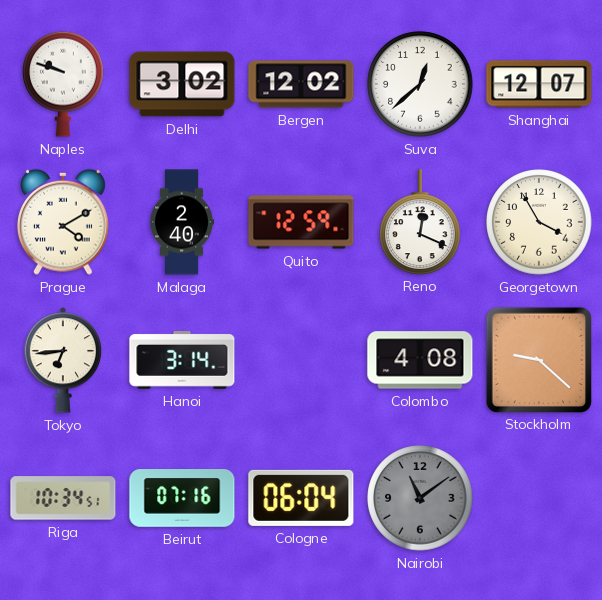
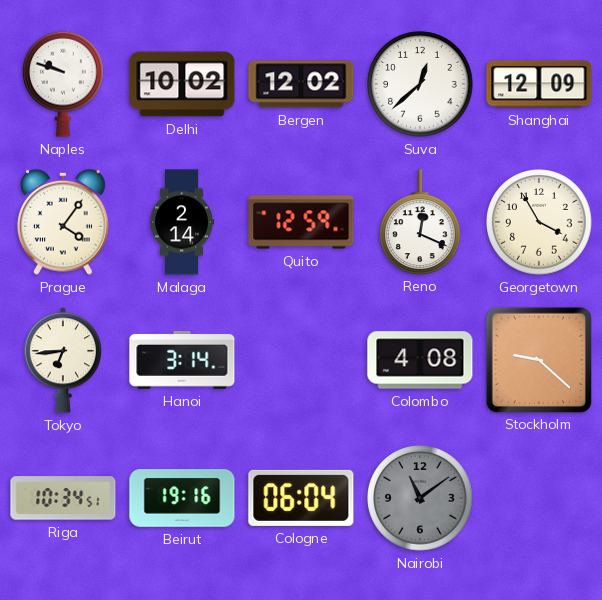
Delhi: 3:02 -> 10:02 (182, 84)
Shanghai: 12:07 -> 12:09 (539, 84)
Prague: 4:10 -> 4:06 (63, 222)
Malaga: 2:40 -> 2:14 (182, 222)
Beirut: 07:16 -> 19:16 (182, 498)
